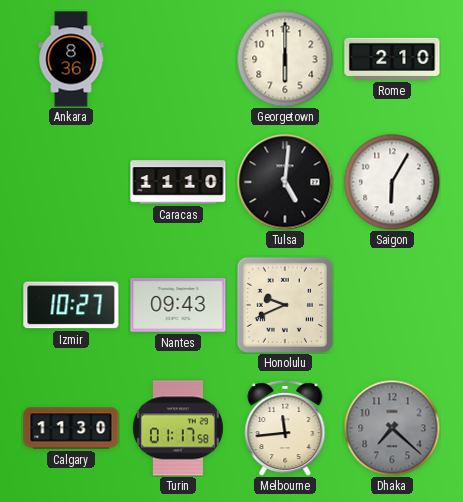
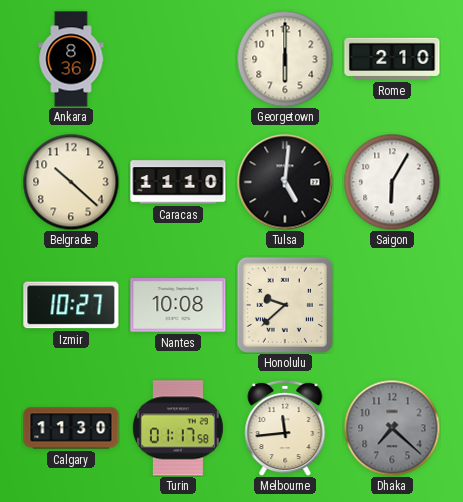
Belgrade: none -> 10:22 (71, 182)
Nantes: 09:43 -> 10:08 (178, 305)
Honolulu: 9:41 -> 9:38 (285, 305)
